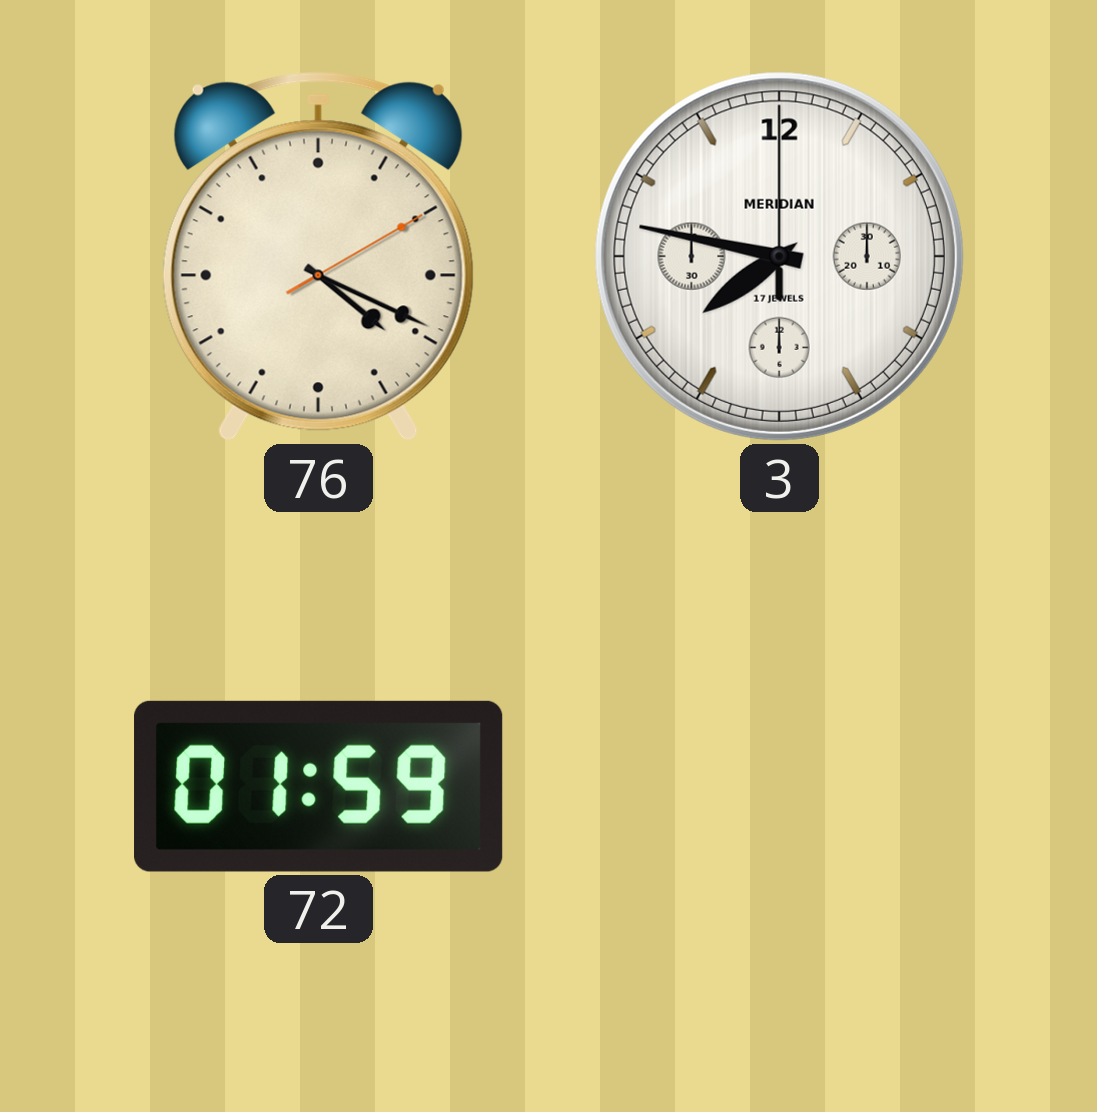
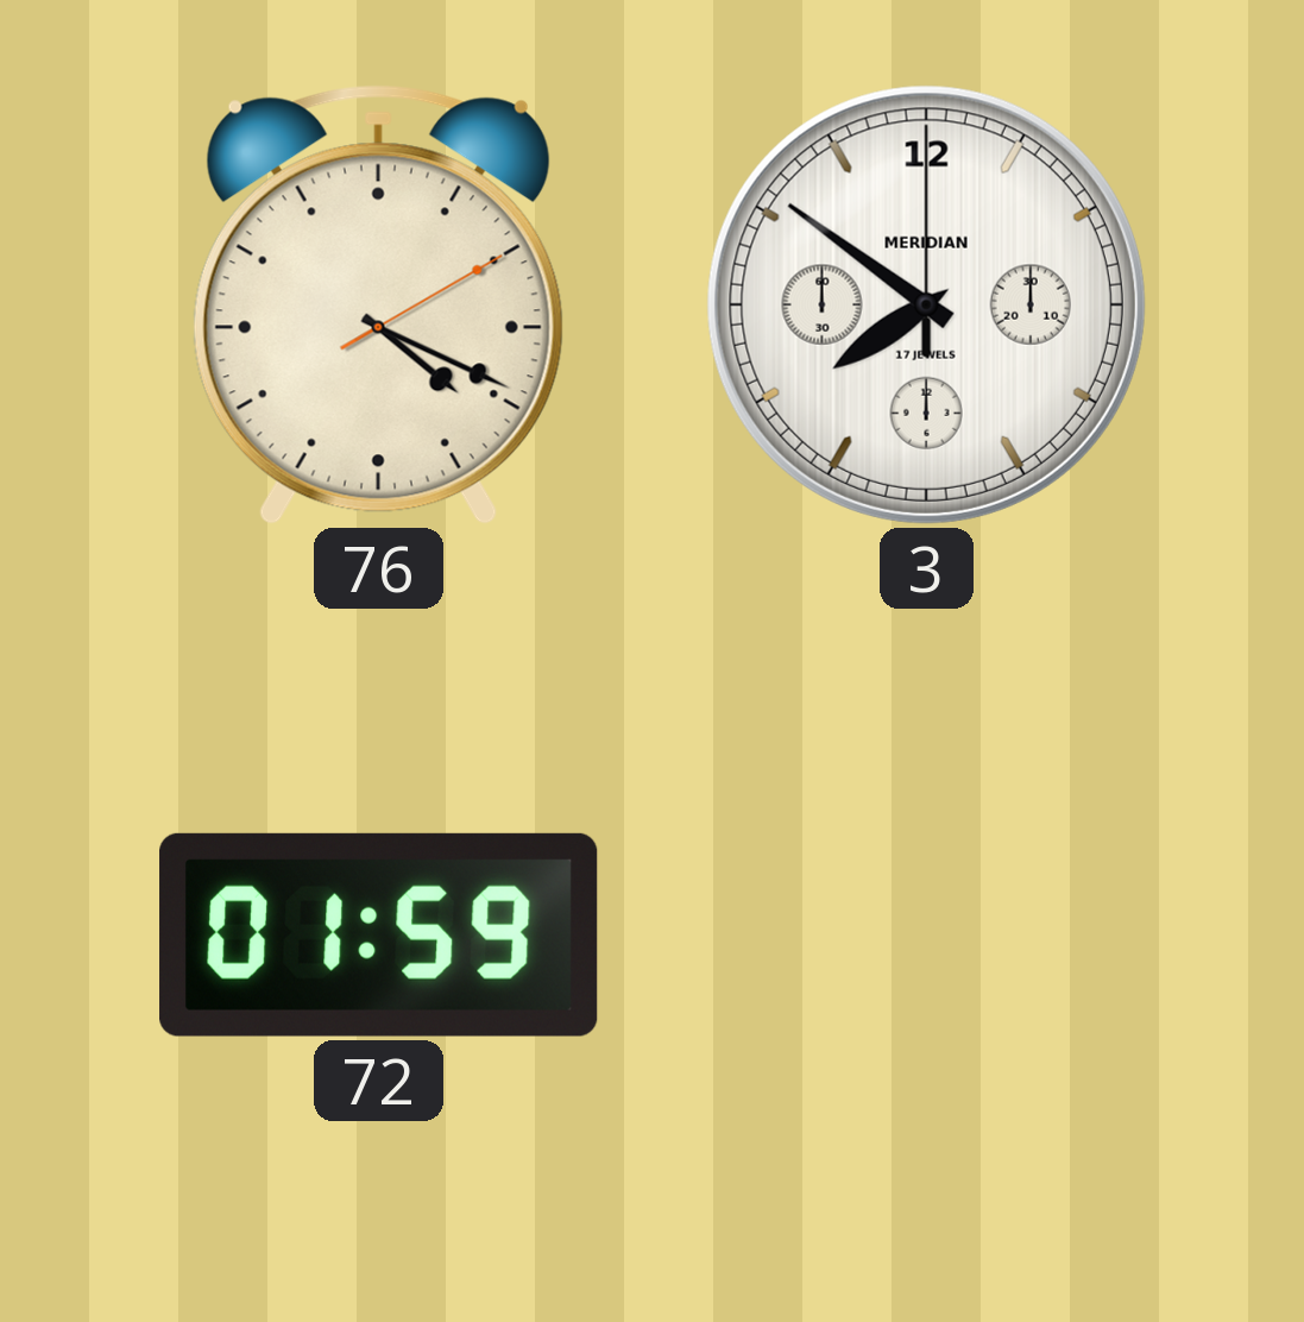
3: 7:47 -> 7:51 (926, 304)
